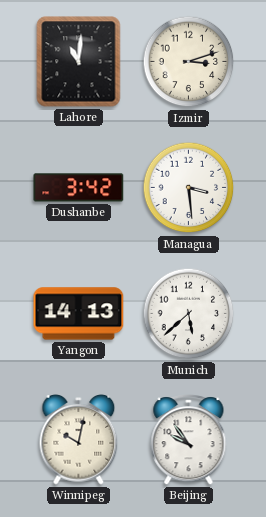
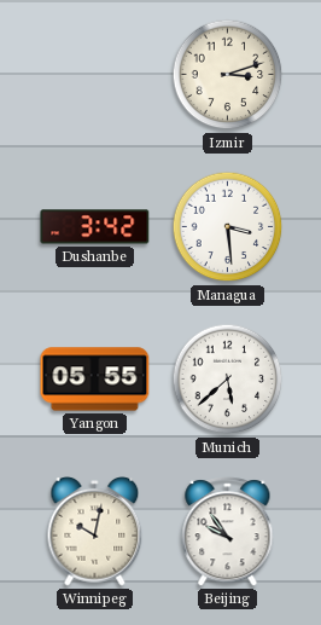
Lahore: 11:01 -> none (79, 62)
Yangon: 14:13 -> 05:55 (95, 380)
